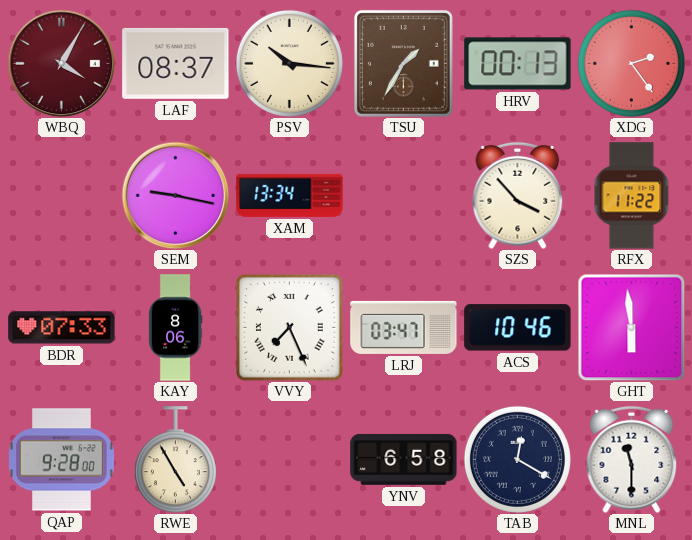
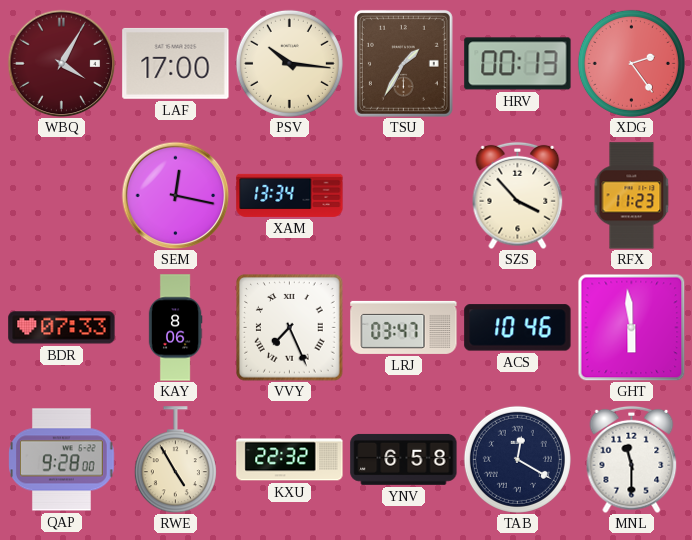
LAF: 08:37 -> 17:00 (176, 63)
SEM: 9:17 -> 12:17 (175, 195)
RFX: 11:22 -> 11:23 (632, 196)
KXU: none -> 22:32 (290, 460)
